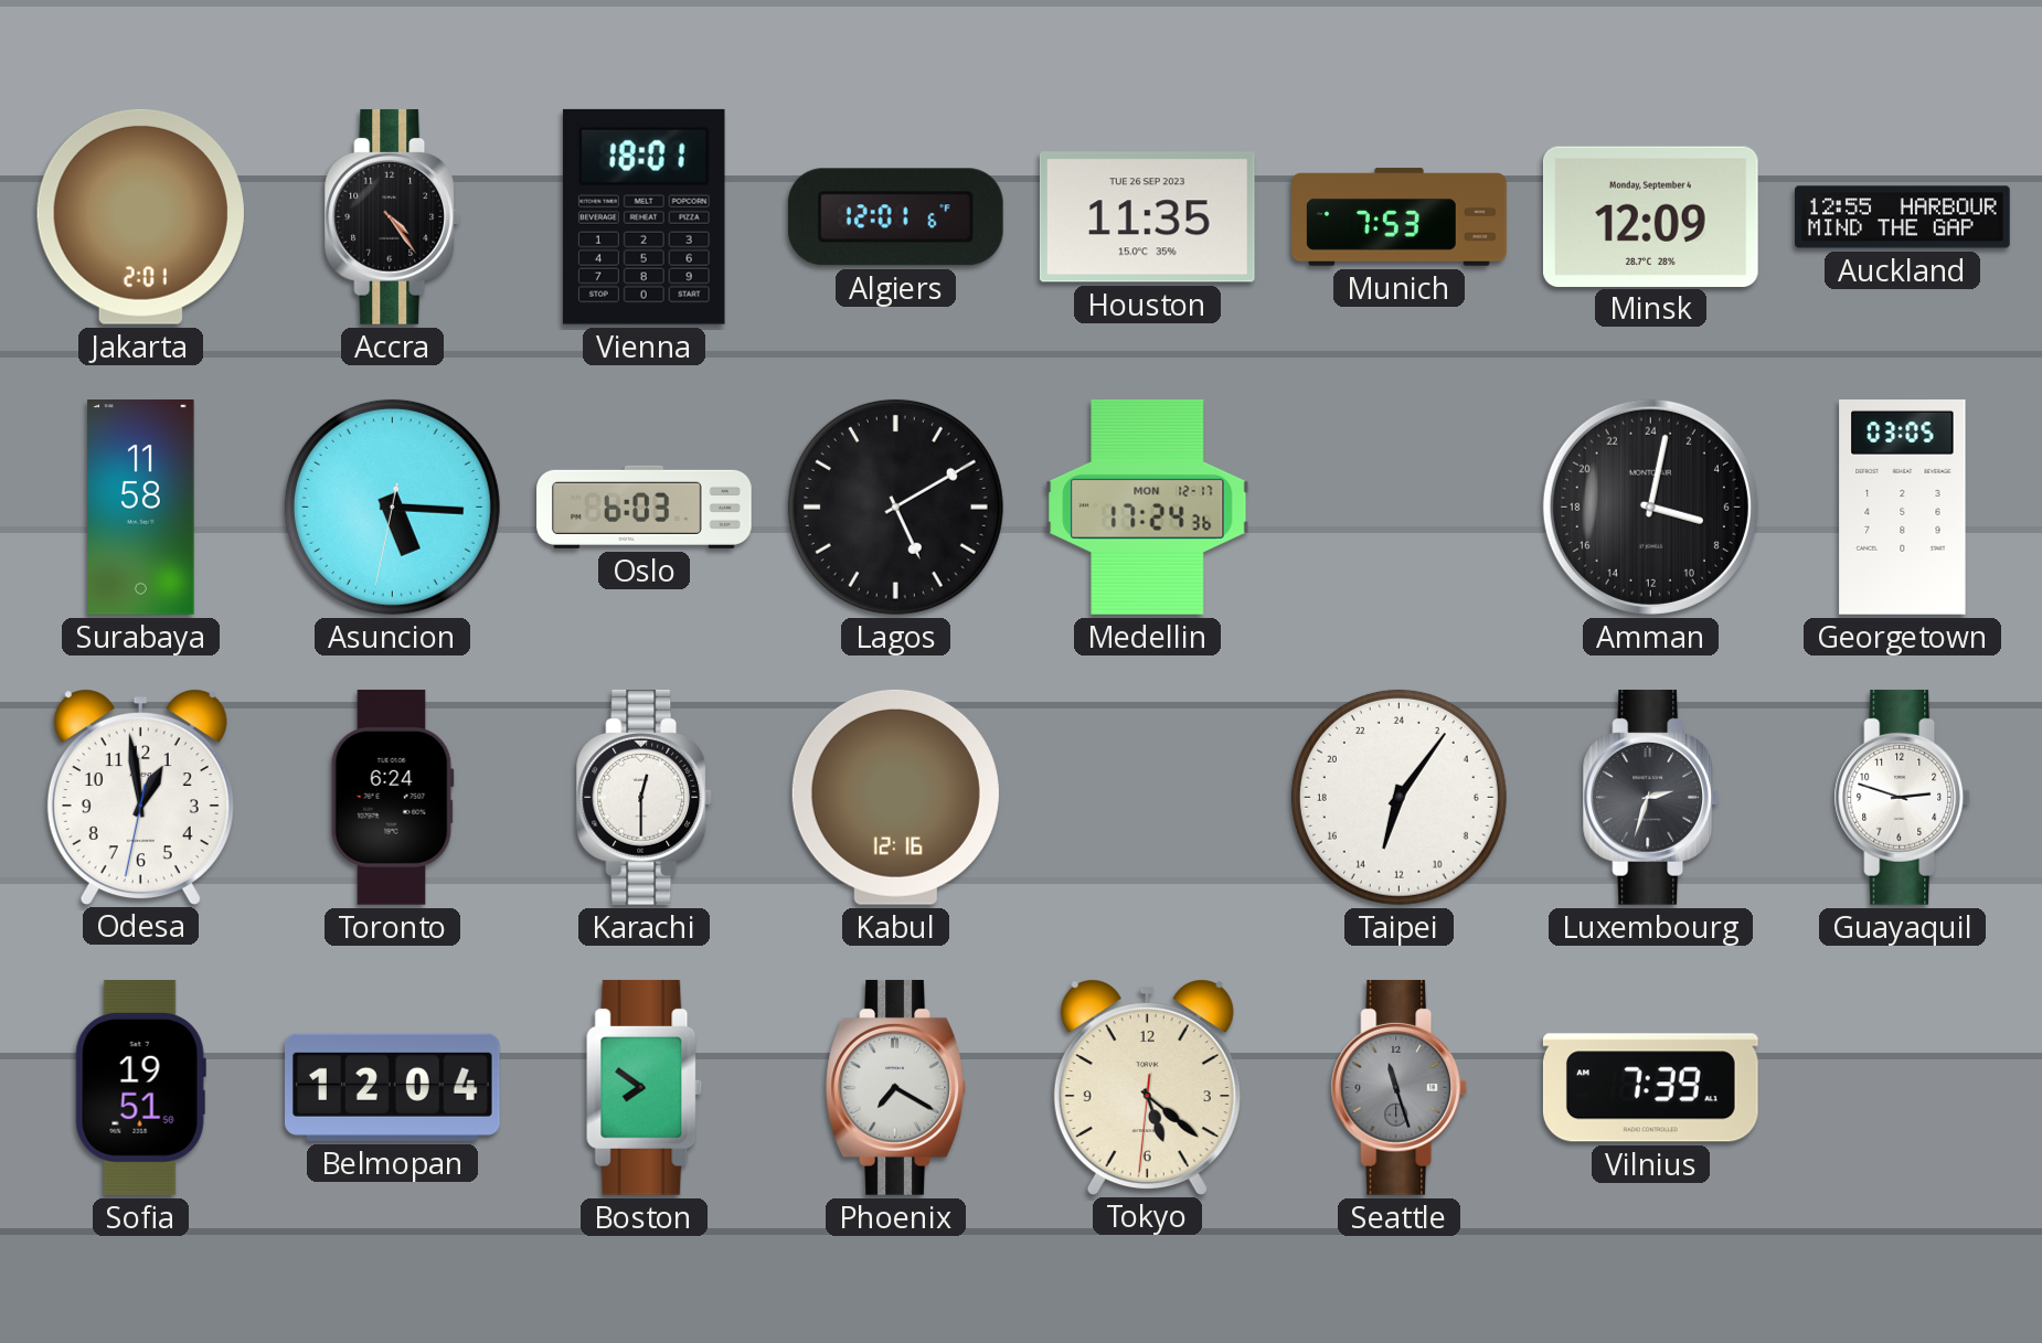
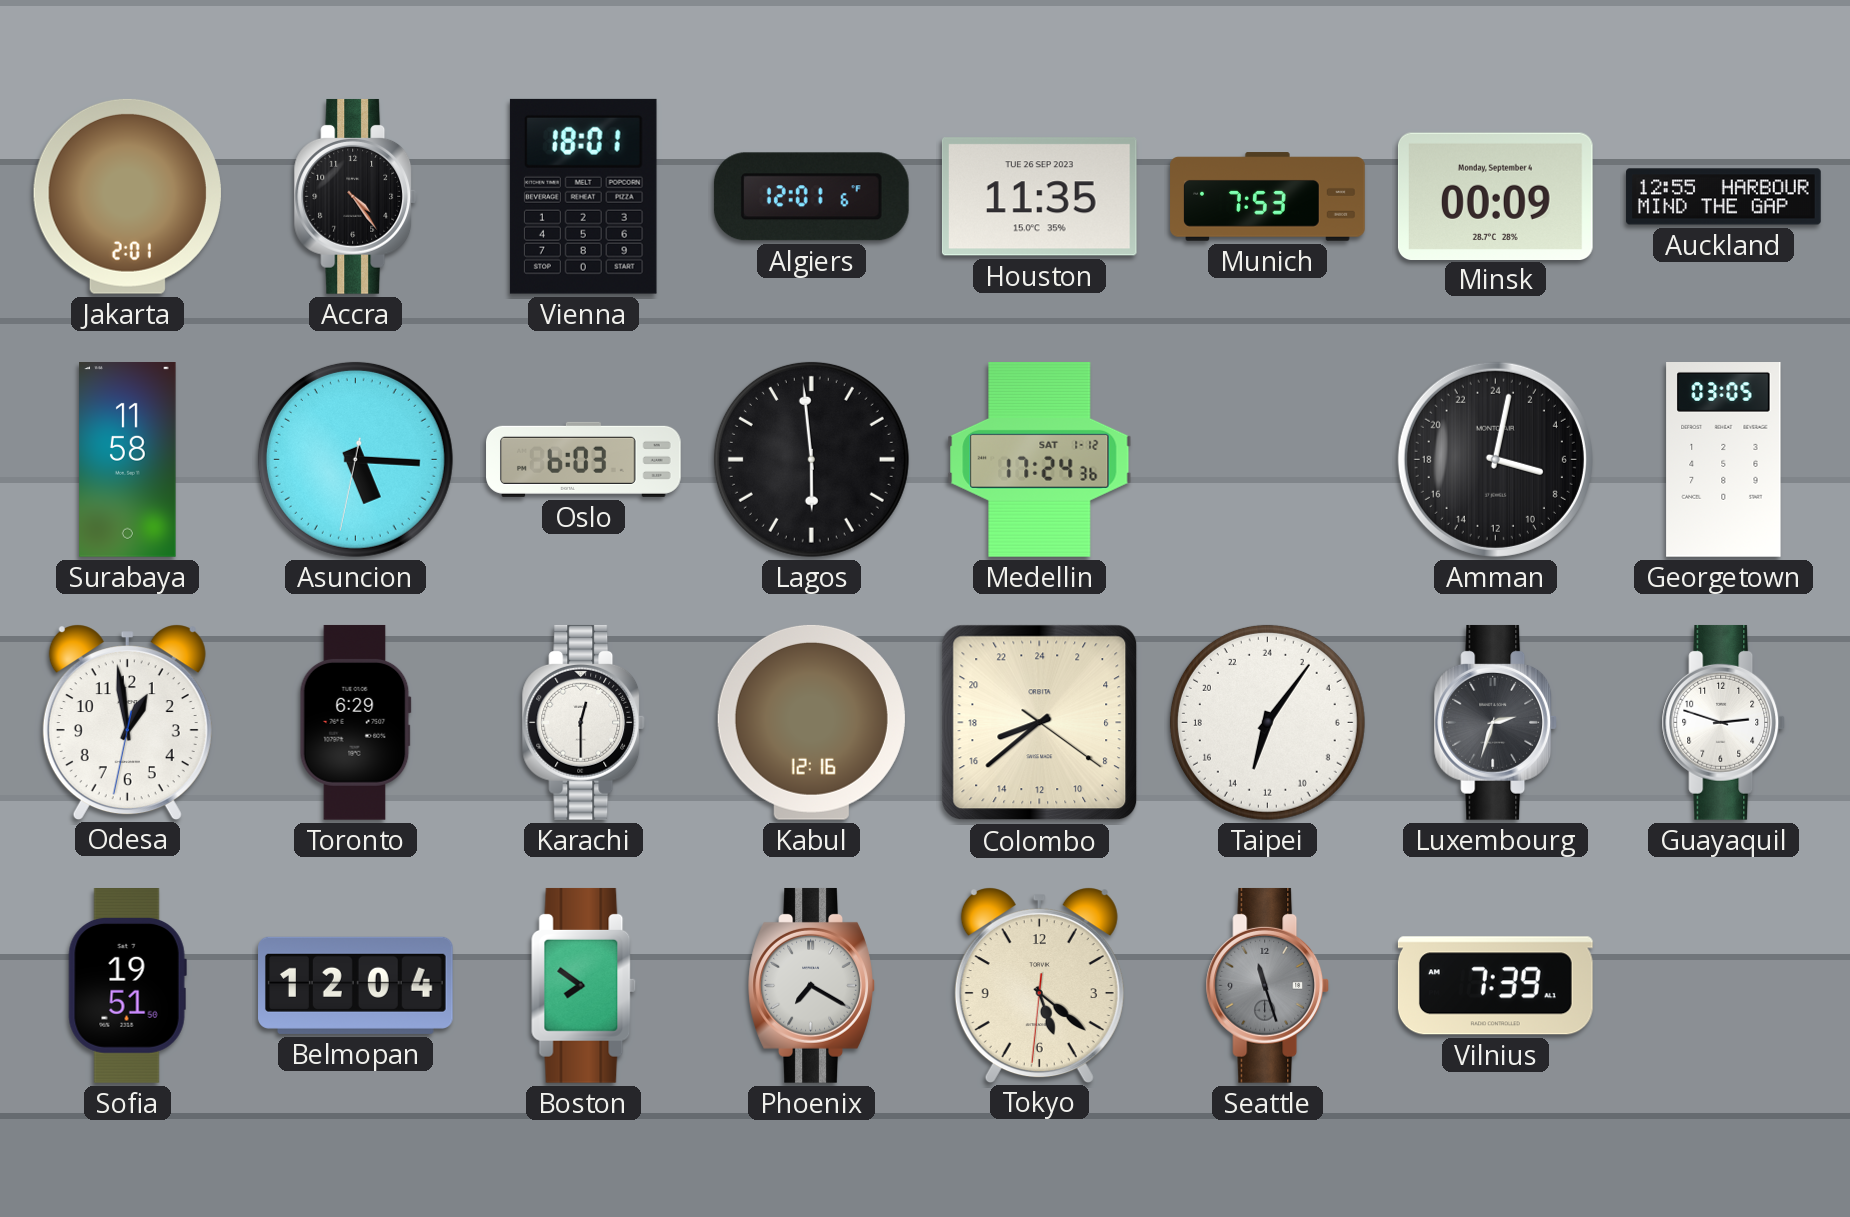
Minsk: 12:09 -> 00:09 (1495, 196)
Lagos: 5:10 -> 5:59 (811, 459)
Medellin date: MON 12-17 -> SAT 1-12 (1040, 459)
Toronto: 6:24 -> 6:29 (355, 722)
Colombo: none -> 16:38 (1040, 723)
